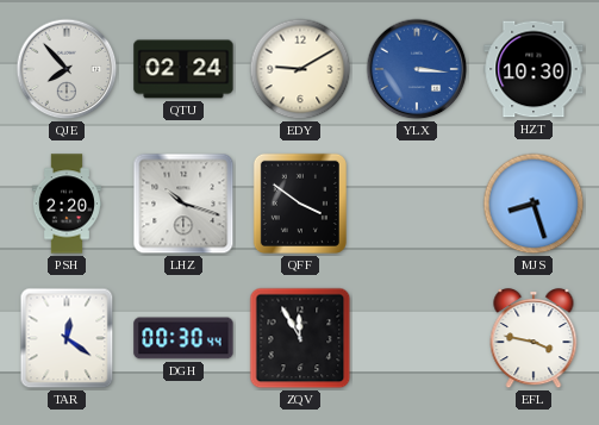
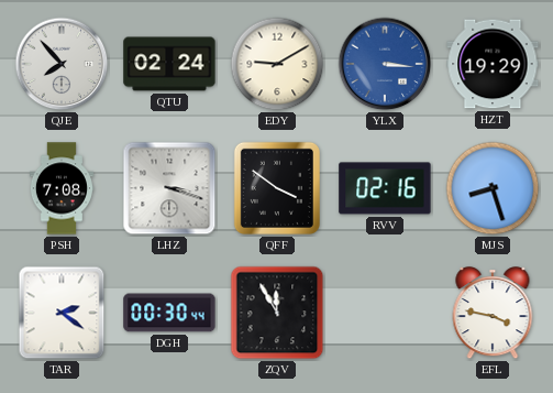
HZT: 10:30 -> 19:29 (493, 64)
PSH: 2:20 -> 7:08 (62, 188)
LHZ: 10:18 -> 3:18 (169, 188)
RVV: none -> 02:16 (385, 188)
TAR: 12:21 -> 2:21 (62, 313)
